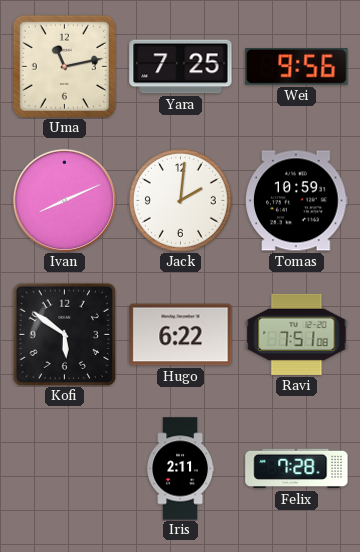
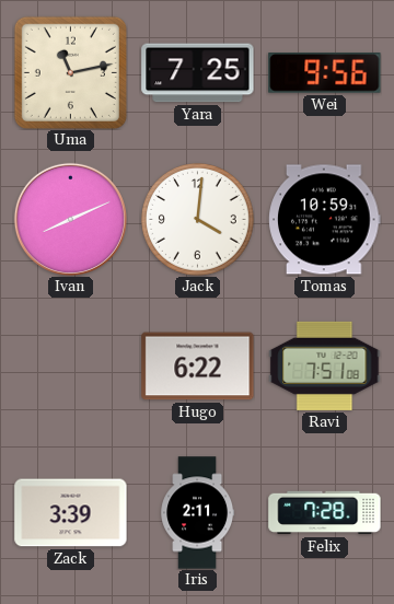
Jack: 2:01 -> 4:01 (198, 220)
Kofi: 5:51 -> none (64, 334)
Zack: none -> 3:39 (71, 513)
